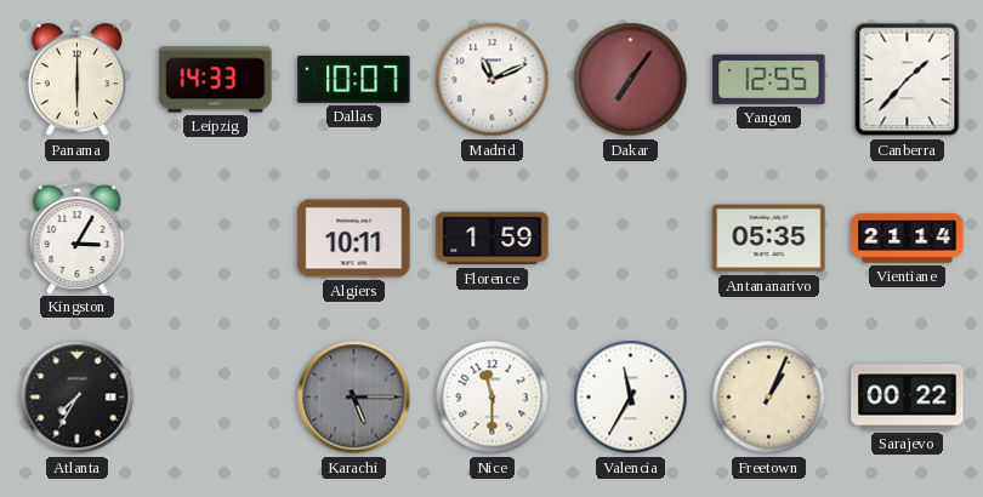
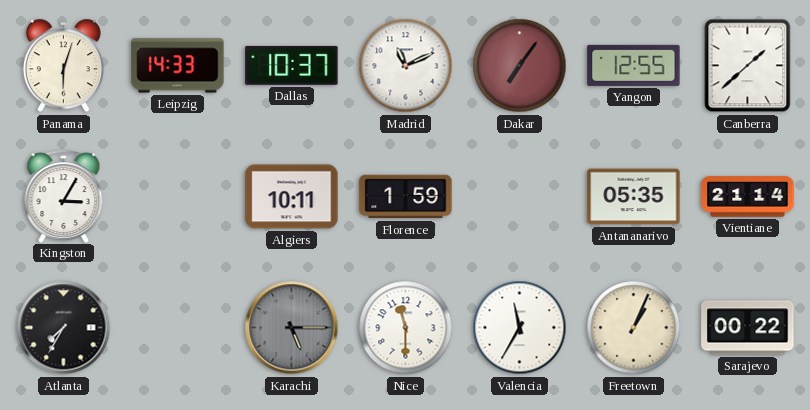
Panama: 6:00 -> 6:03 (63, 66)
Dallas: 10:07 -> 10:37 (292, 65)
Canberra: 1:37 -> 1:38 (748, 66)
